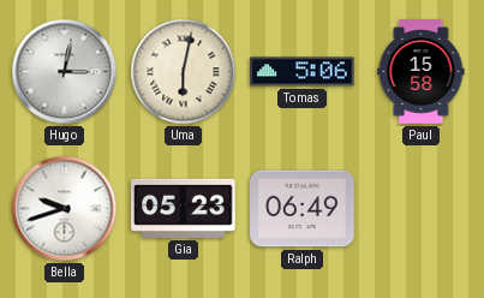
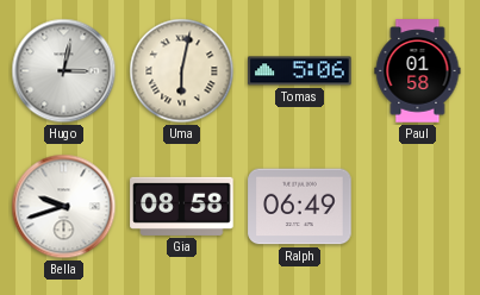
Paul: 15:58 -> 01:58 (418, 71)
Gia: 05:23 -> 08:58 (182, 206)
